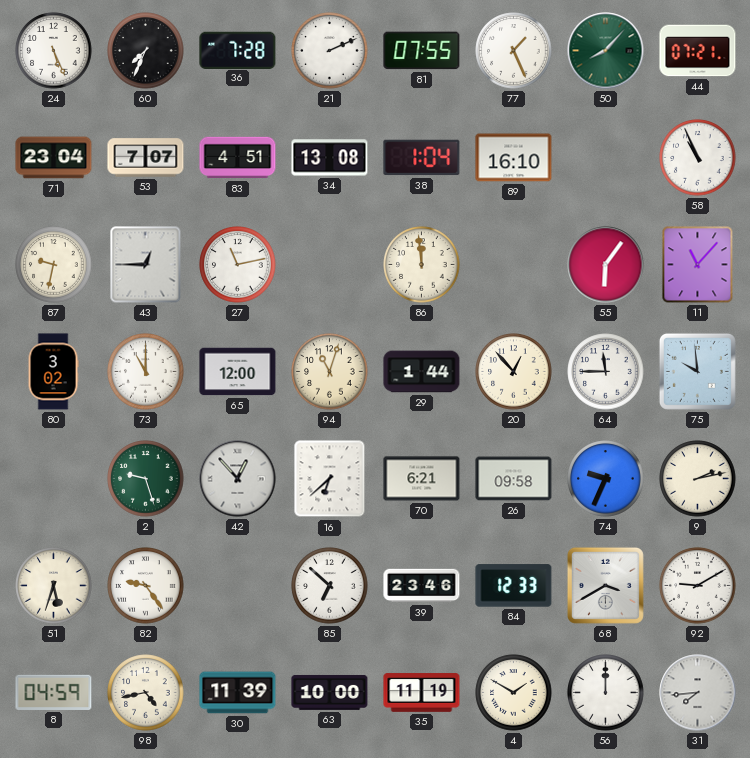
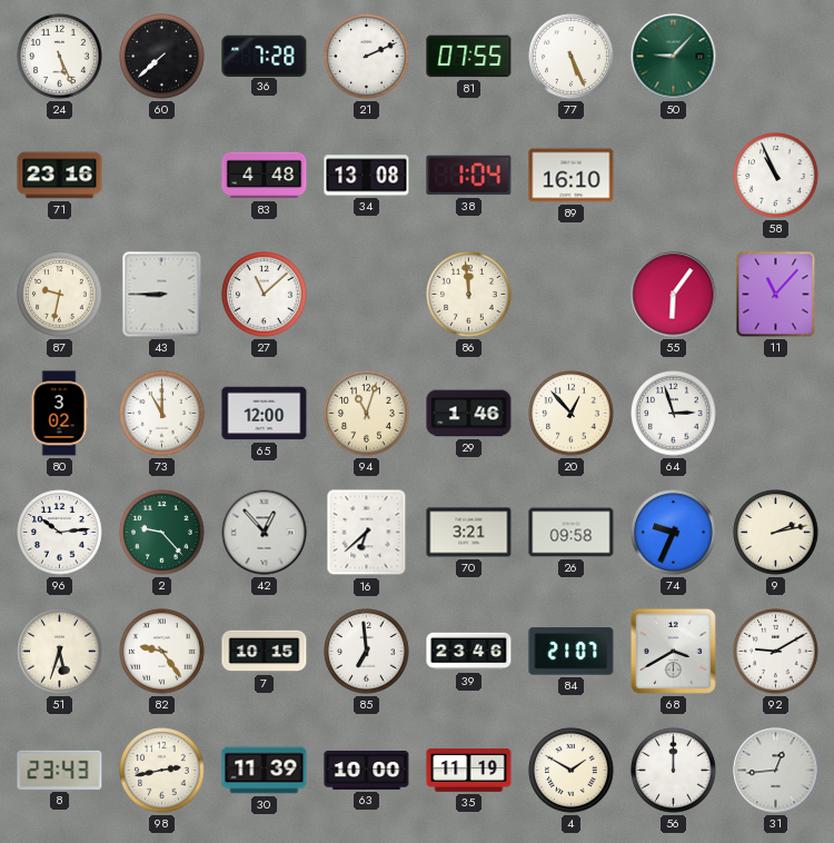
60: 7:34 -> 7:38 (162, 57)
77: 1:26 -> 5:26 (572, 57)
50: 8:07 -> 9:07 (674, 57)
44: 07:21 -> none (698, 51)
71: 23:04 -> 23:16 (60, 176)
53: 7:07 -> none (146, 158)
83: 4:51 -> 4:48 (265, 176)
43: 12:45 -> 8:45 (162, 295)
27: 11:13 -> 11:08 (265, 295)
29: 1:44 -> 1:46 (469, 414)
64: 11:45 -> 2:57 (674, 414)
75: 9:59 -> none (697, 371)
96: none -> 10:14 (60, 533)
2: 9:27 -> 9:23 (162, 533)
70: 6:21 -> 3:21 (469, 533)
7: none -> 10:15 (265, 652)
85: 6:52 -> 6:59 (367, 652)
84: 12:33 -> 21:07 (572, 652)
8: 04:59 -> 23:43 (60, 770)
98: 4:43 -> 2:43 (162, 771)
31: 7:44 -> 12:44 (776, 771)
